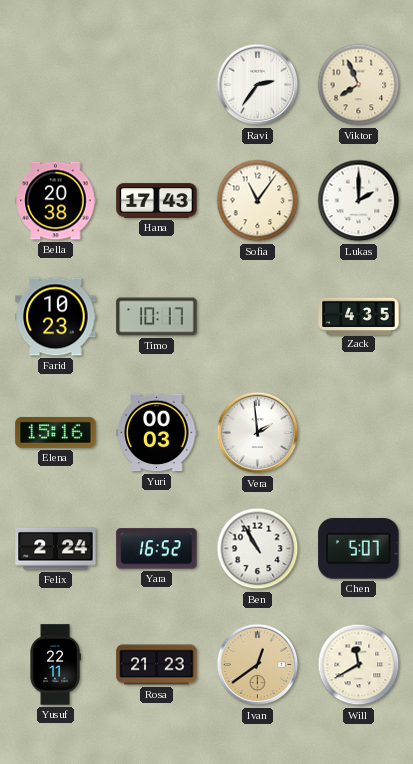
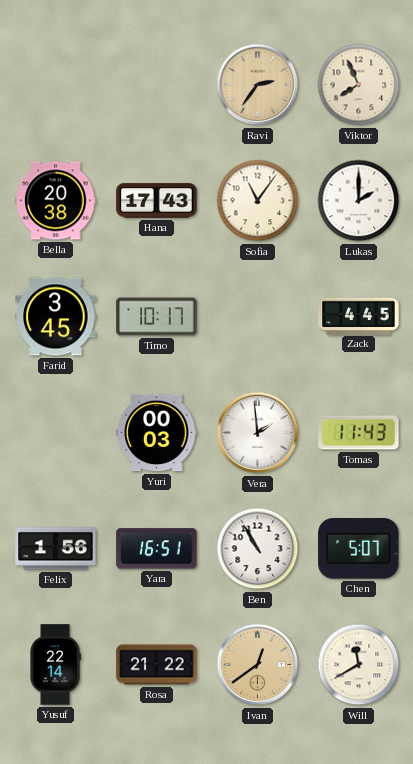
Ravi dial: white -> champagne (258, 85)
Farid: 10:23 -> 3:45 (56, 317)
Zack: 4:35 -> 4:45 (359, 316)
Elena: 15:16 -> none (56, 432)
Tomas: none -> 11:43 (359, 433)
Felix: 2:24 -> 1:56 (56, 549)
Yara: 16:52 -> 16:51 (157, 549)
Yusuf: 22:11 -> 22:14 (55, 665)
Rosa: 21:23 -> 21:22 (157, 665)
